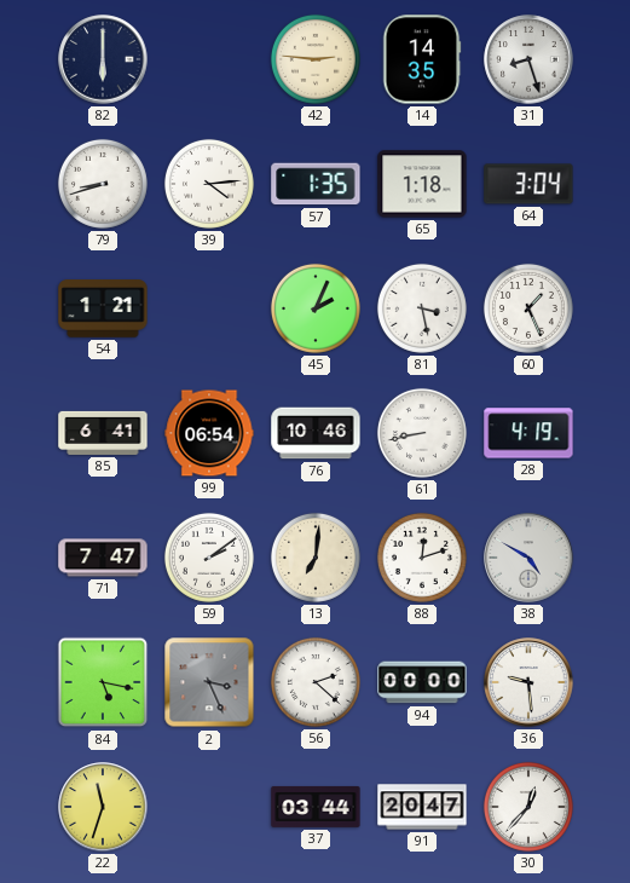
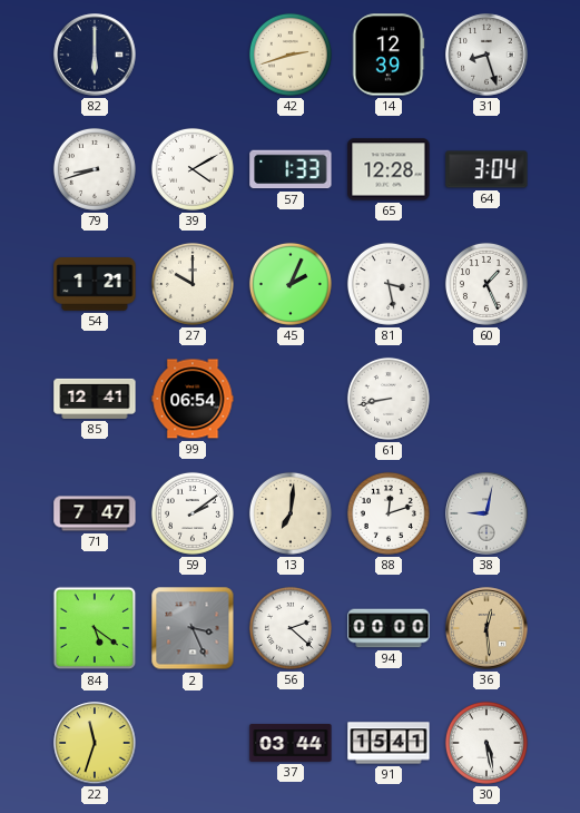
42: 2:46 -> 2:42 (291, 55)
14: 14:35 -> 12:39 (389, 55)
39: 4:14 -> 4:10 (193, 169)
57: 1:35 -> 1:33 (291, 169)
65: 1:18 -> 12:28 (389, 169)
27: none -> 10:00 (193, 284)
85: 6:41 -> 12:41 (95, 399)
76: 10:46 -> none (316, 433)
28: 4:19 -> none (528, 433)
38: 4:50 -> 9:02 (486, 513)
84: 5:17 -> 5:21 (95, 628)
36: 9:29 -> 12:29 (486, 628)
36 dial: white -> champagne (486, 628)
91: 20:47 -> 15:41 (389, 743)
30: 12:37 -> 5:28 (486, 743)
